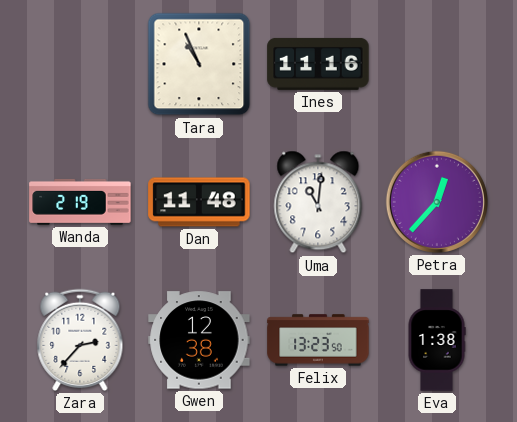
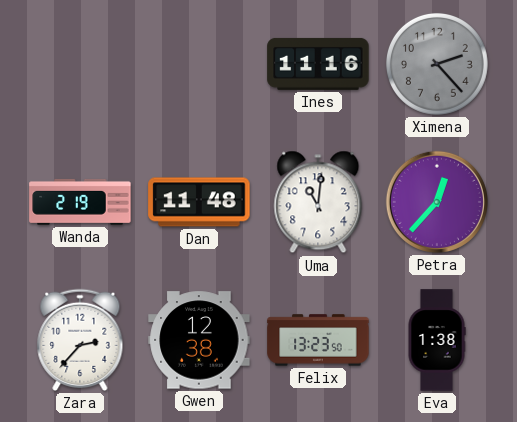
Tara: 10:56 -> none (199, 64)
Ximena: none -> 2:23 (437, 64)
